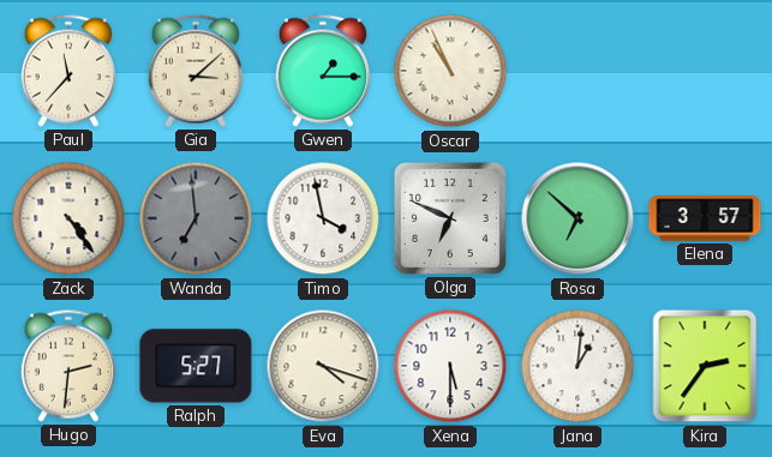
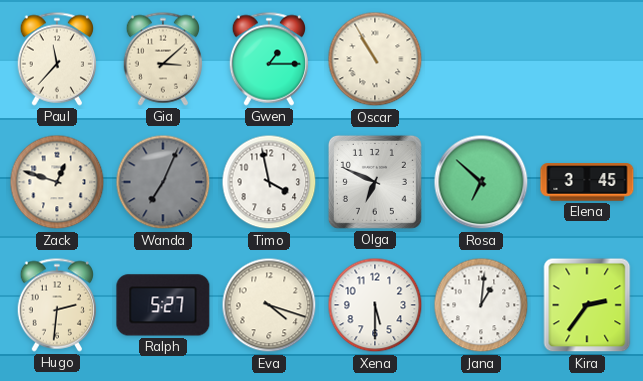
Oscar: 10:56 -> 10:55 (375, 59)
Zack: 4:24 -> 12:48 (57, 182)
Wanda: 6:59 -> 7:04 (163, 182)
Elena: 3:57 -> 3:45 (587, 182)
